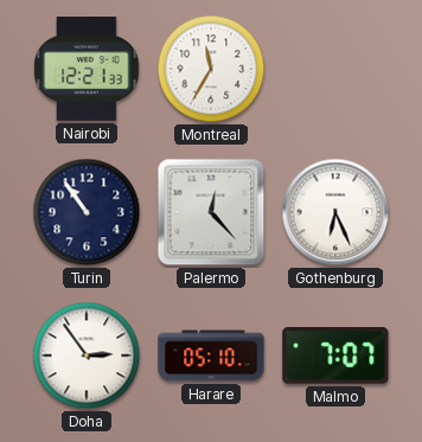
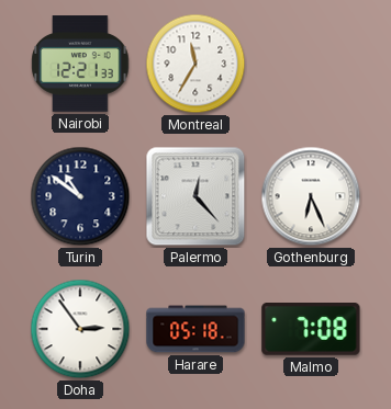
Turin: 10:54 -> 10:51 (80, 196)
Harare: 05:10 -> 05:18 (195, 329)
Malmo: 7:07 -> 7:08 (311, 330)
